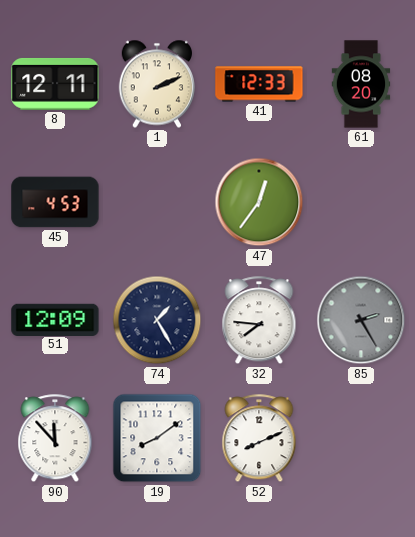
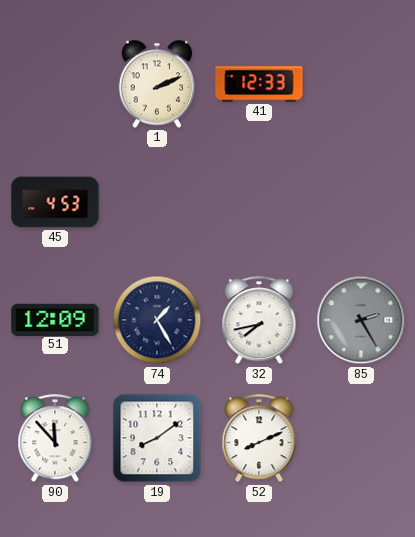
8: 12:11 -> none (55, 84)
61: 08:20 -> none (361, 84)
47: 12:36 -> none (259, 202)
32: 7:46 -> 7:43 (259, 321)
